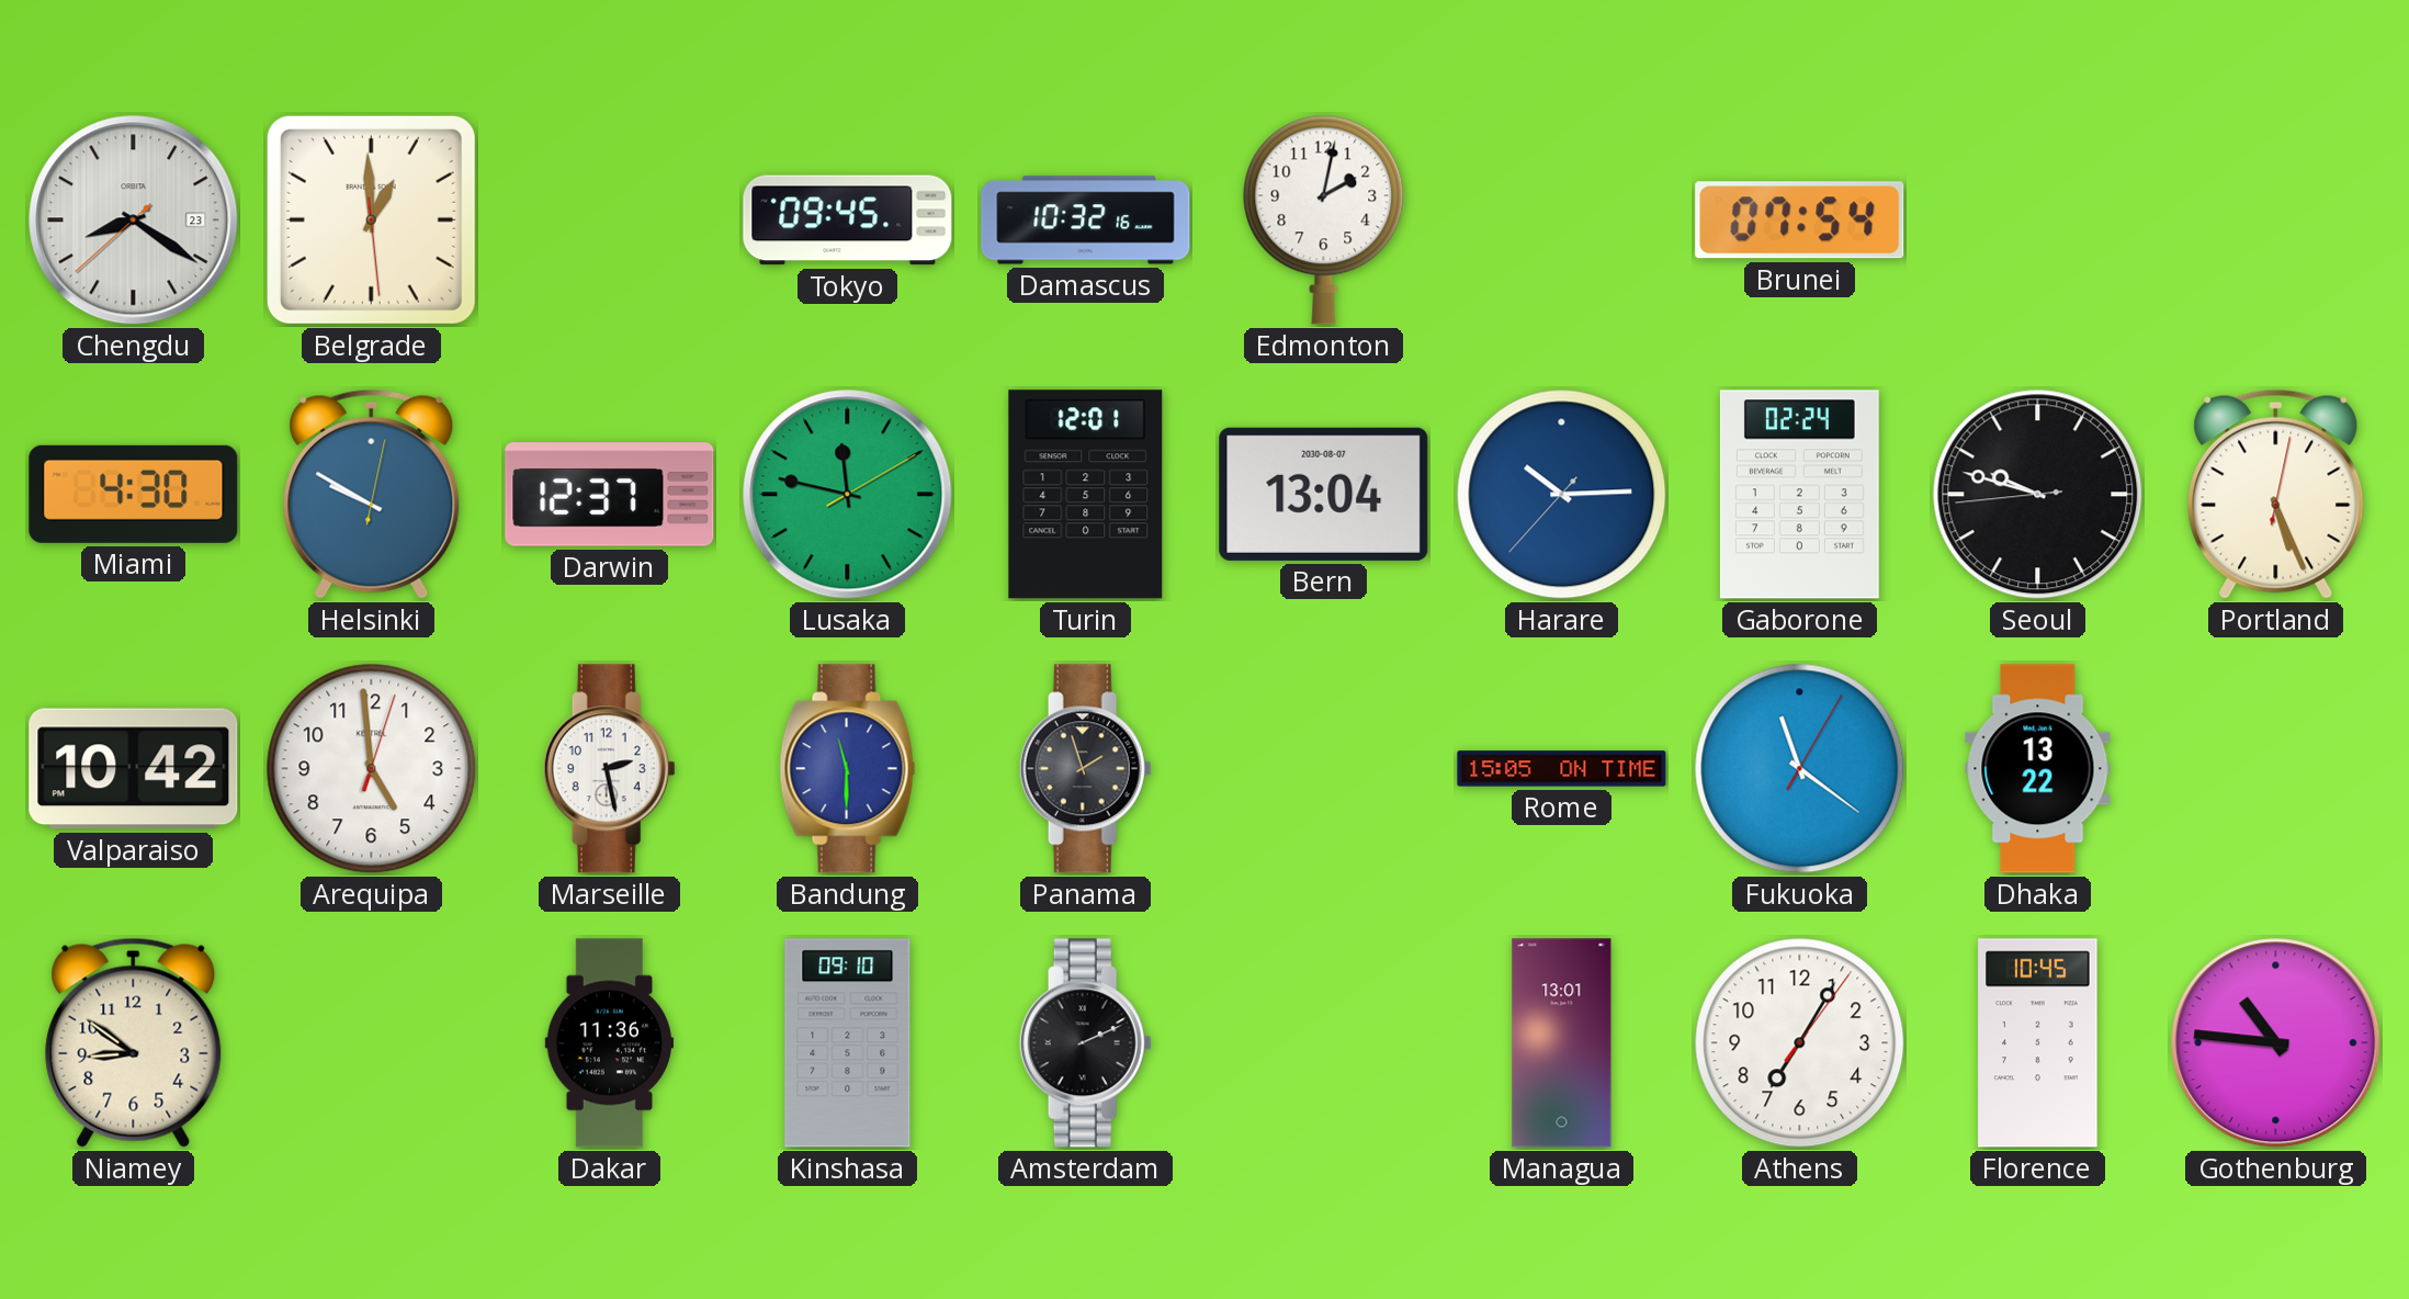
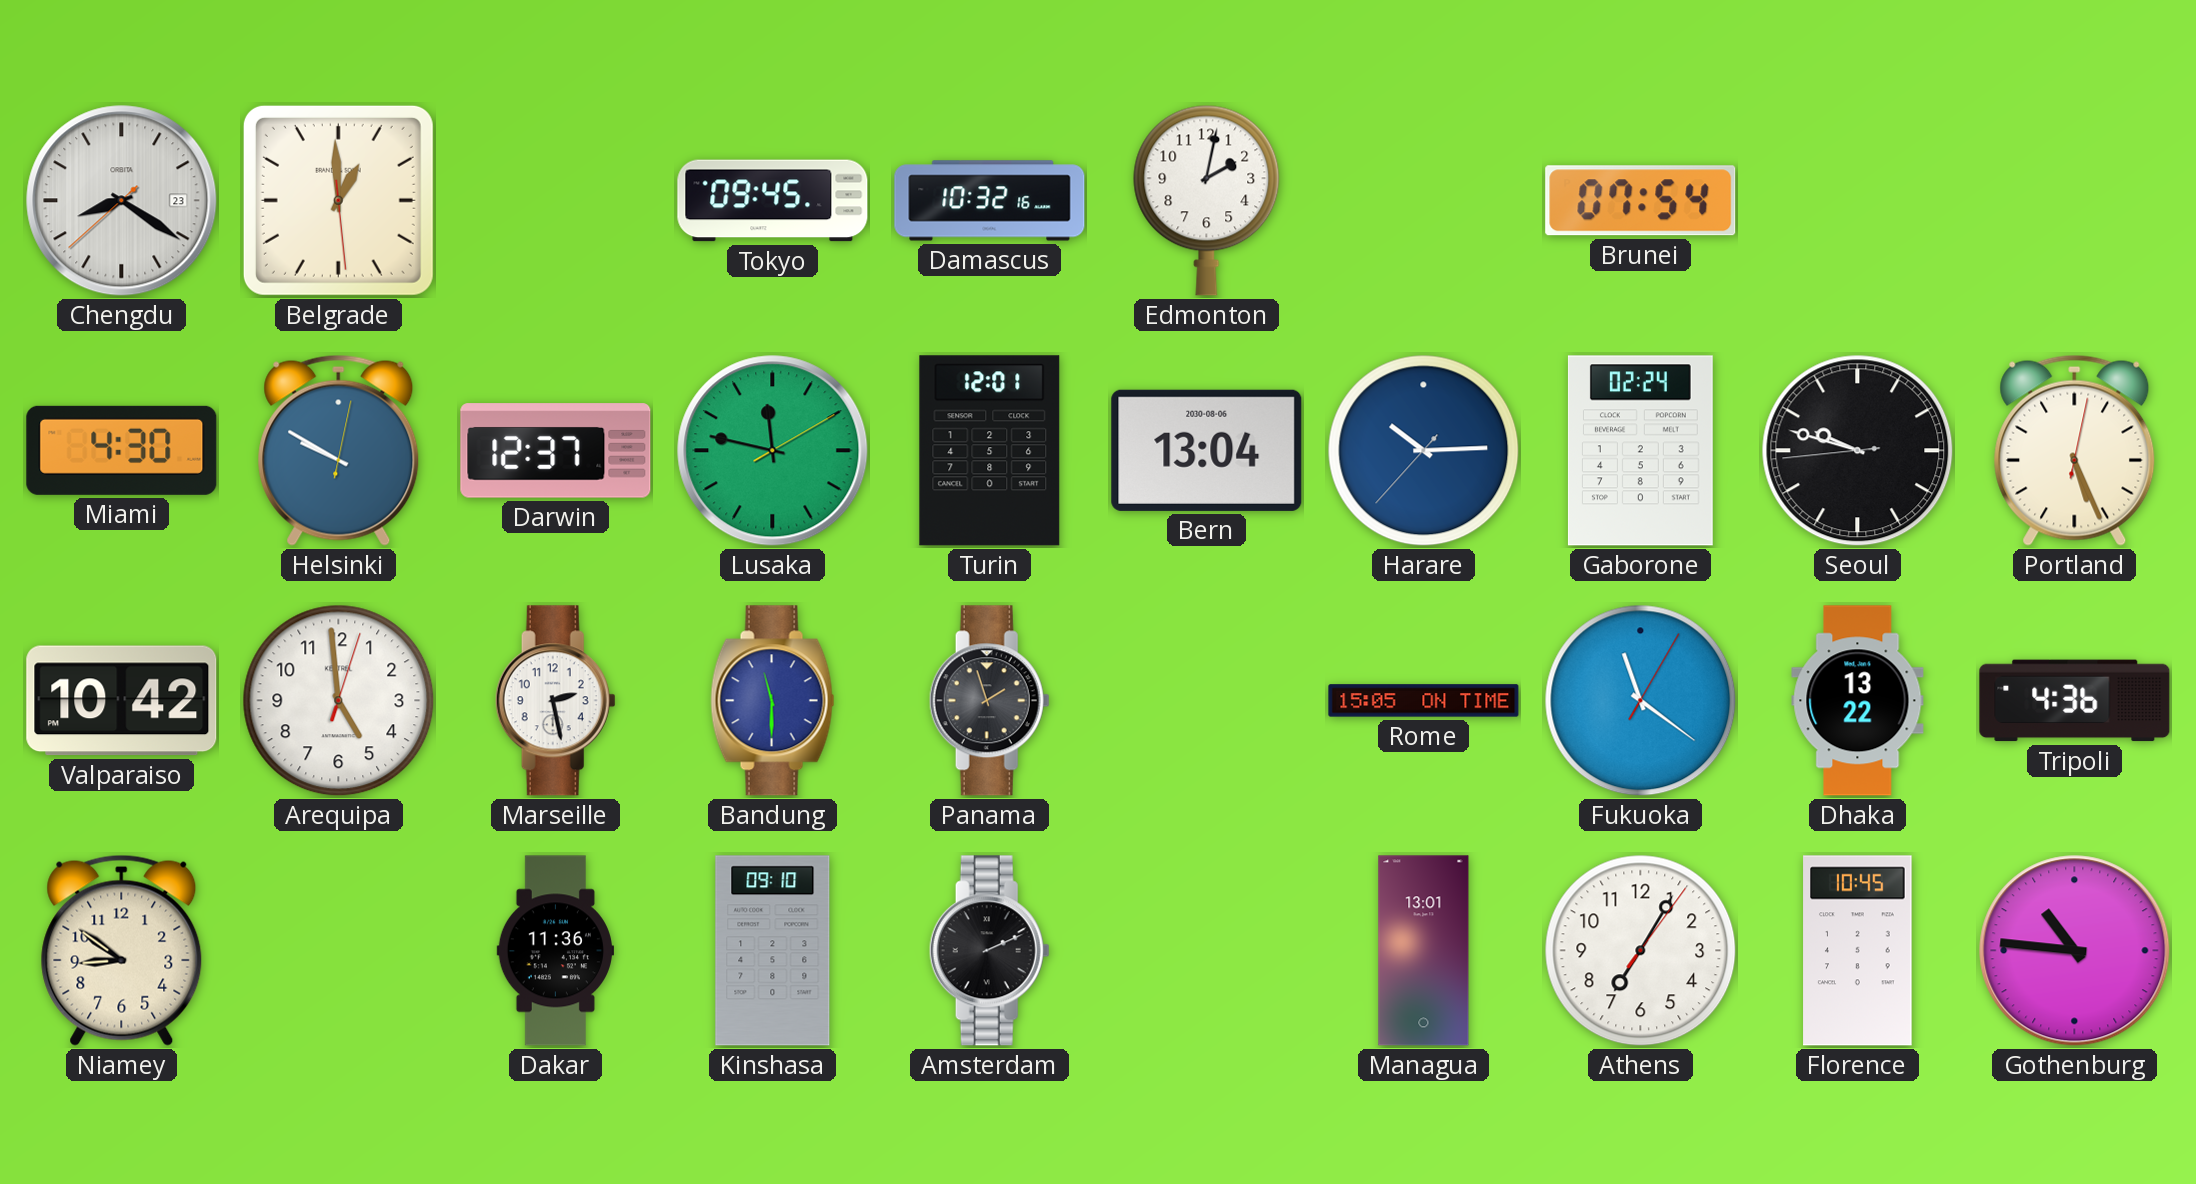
Bern date: 2030-08-07 -> 2030-08-06 (1207, 450)
Tripoli: none -> 4:36 (2075, 701)
